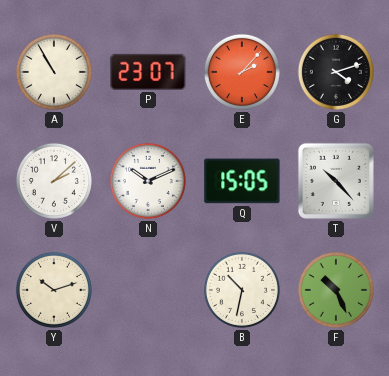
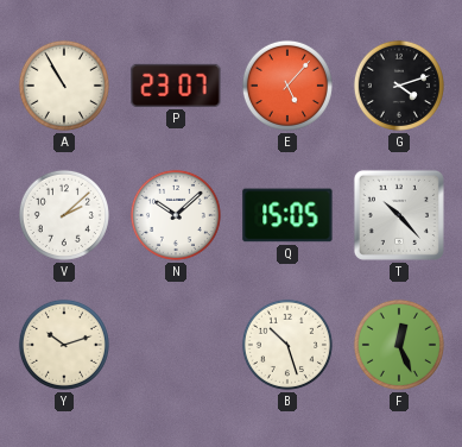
E: 2:07 -> 5:07 (287, 86)
N: 10:11 -> 10:08 (176, 215)
B: 10:32 -> 10:27 (287, 345)
F: 10:26 -> 12:26 (399, 345)
